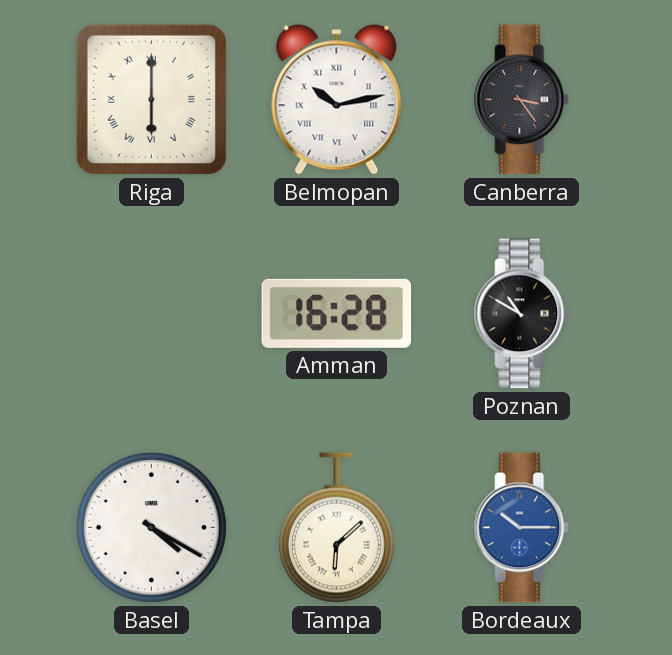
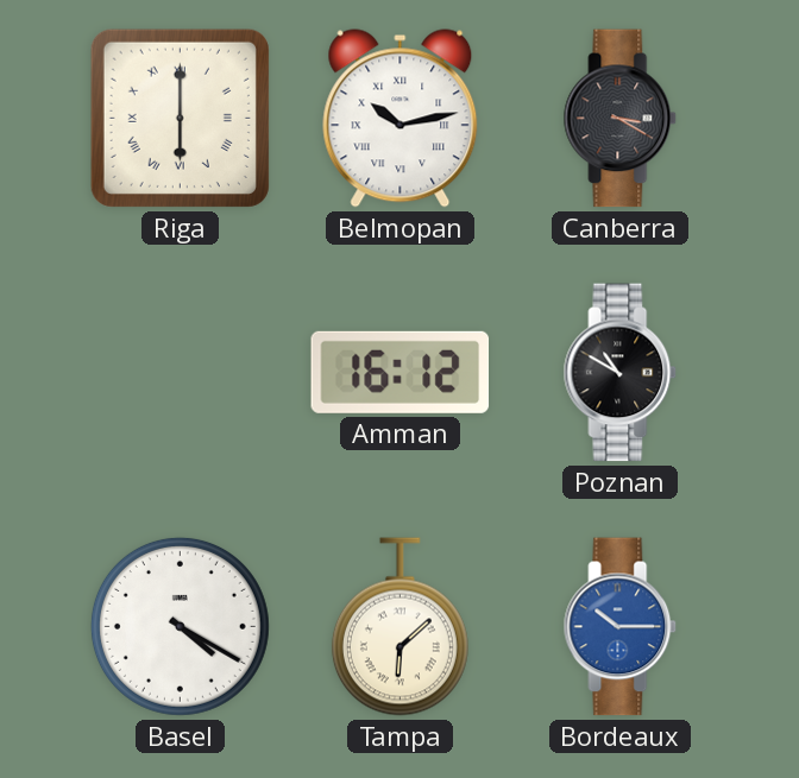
Canberra: 3:24 -> 3:20 (621, 119)
Amman: 16:28 -> 16:12 (401, 372)
